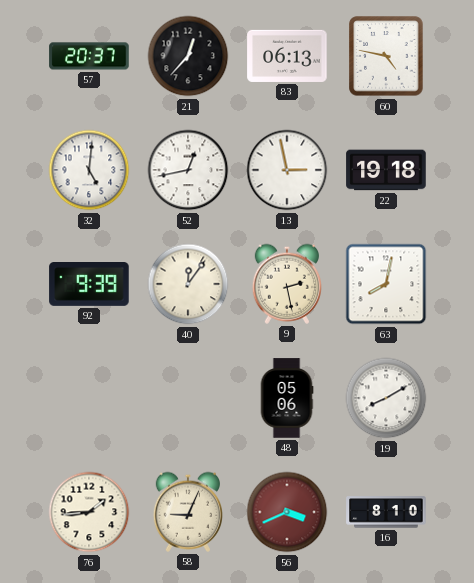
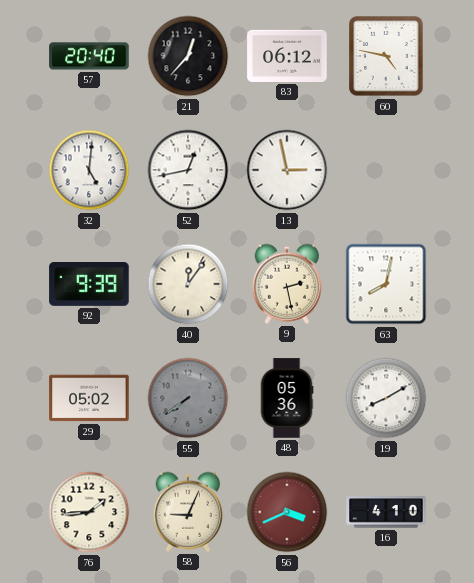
57: 20:37 -> 20:40 (89, 56)
83: 06:13 -> 06:12 (287, 56)
22: 19:18 -> none (386, 170)
29: none -> 05:02 (89, 398)
55: none -> 7:39 (188, 398)
48: 05:06 -> 05:36 (287, 398)
16: 8:10 -> 4:10 (386, 512)
